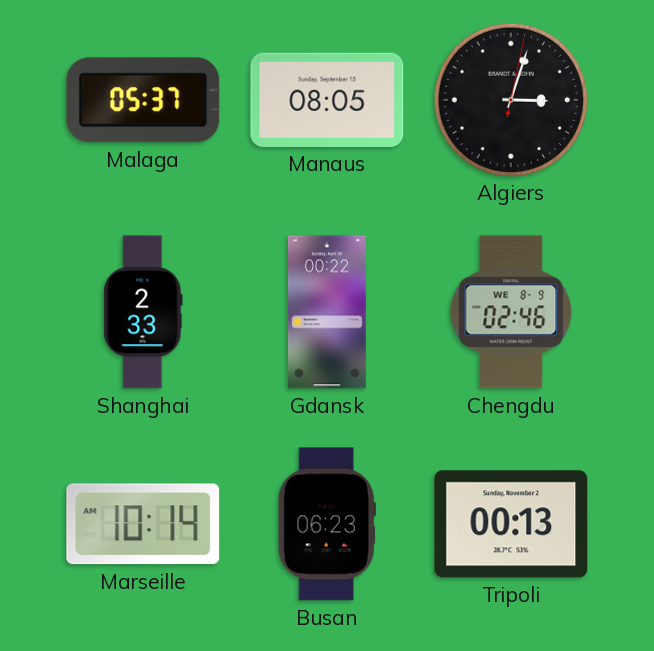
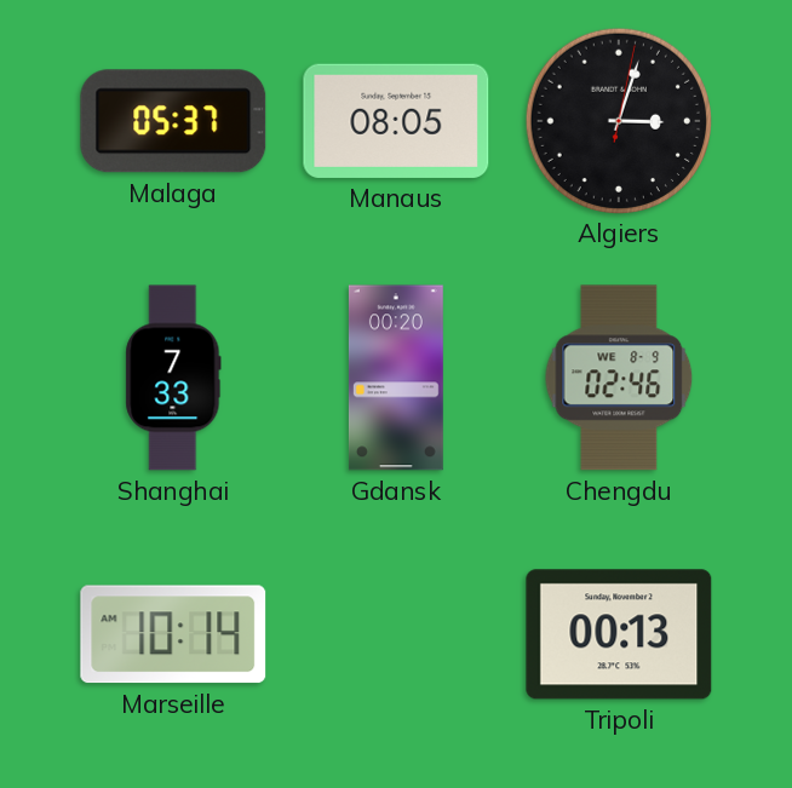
Shanghai: 2:33 -> 7:33 (173, 378)
Gdansk: 00:22 -> 00:20 (396, 378)
Busan: 06:23 -> none (327, 524)
